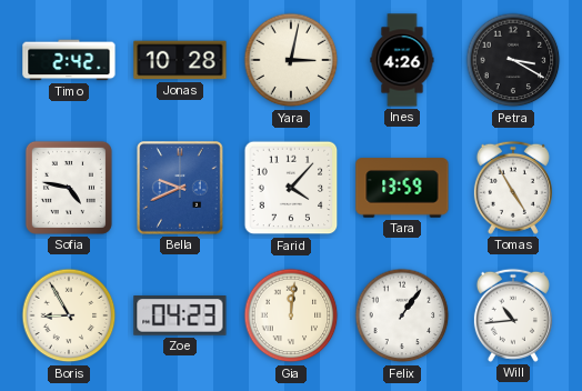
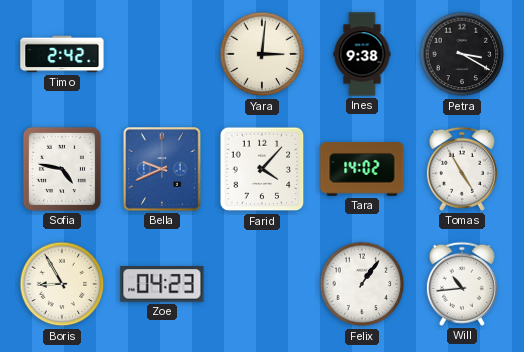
Jonas: 10:28 -> none (180, 60)
Yara: 3:02 -> 3:01 (262, 54)
Ines: 4:26 -> 9:38 (362, 54)
Tara: 13:59 -> 14:02 (362, 169)
Gia: 12:01 -> none (291, 315)
